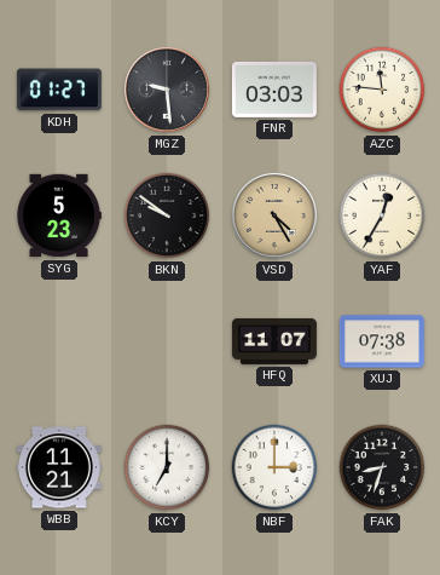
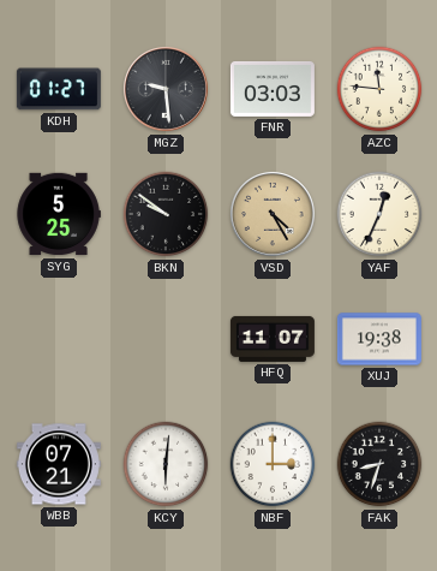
SYG: 5:23 -> 5:25 (59, 214)
YAF: 12:35 -> 12:34 (379, 214)
XUJ: 07:38 -> 19:38 (379, 339)
WBB: 11:21 -> 07:21 (59, 464)
KCY: 7:00 -> 6:01 (166, 464)
